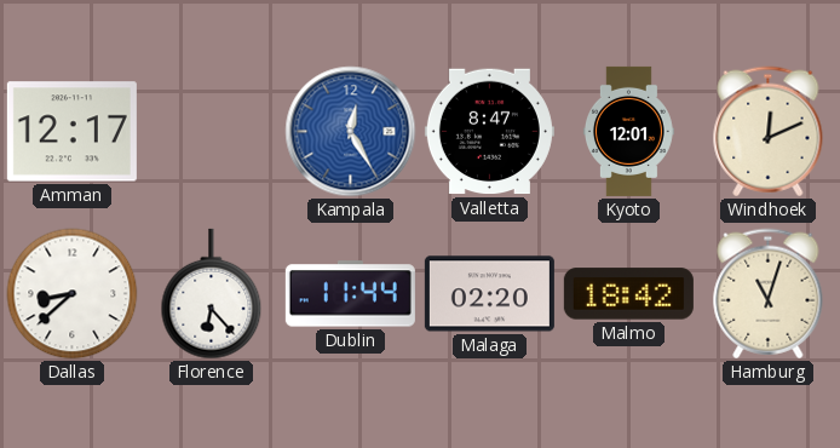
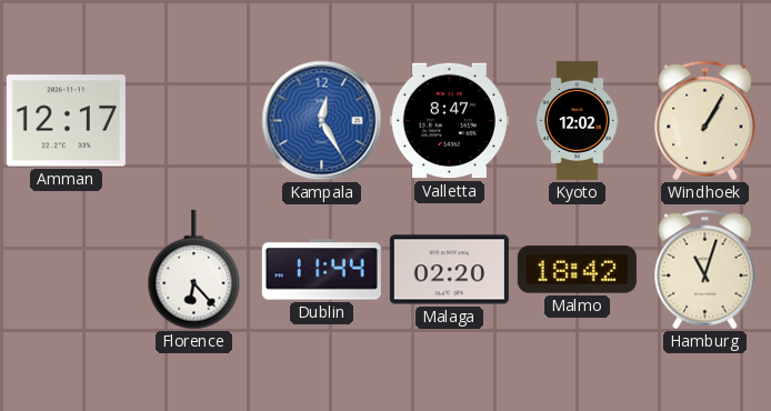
Kyoto: 12:01 -> 12:02 (577, 120)
Windhoek: 12:11 -> 1:05 (705, 121)
Dallas: 8:38 -> none (73, 294)
